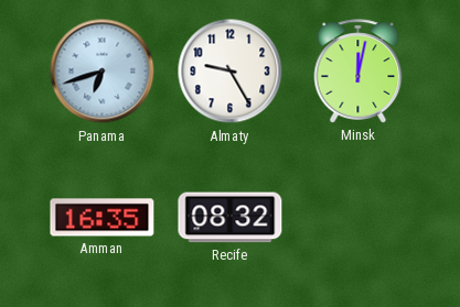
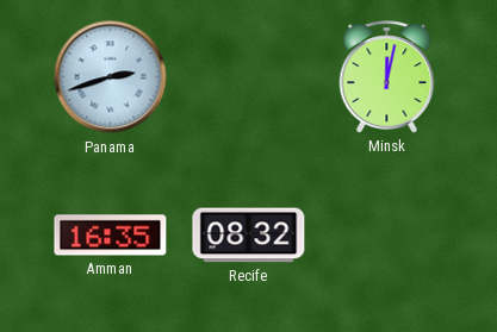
Panama: 6:42 -> 2:42 (111, 77)
Almaty: 9:25 -> none (231, 72)
